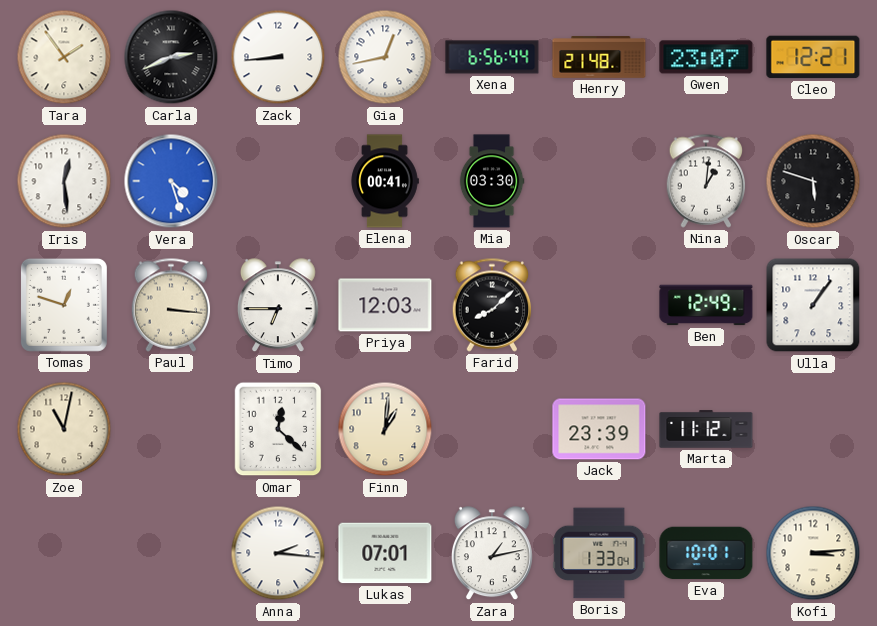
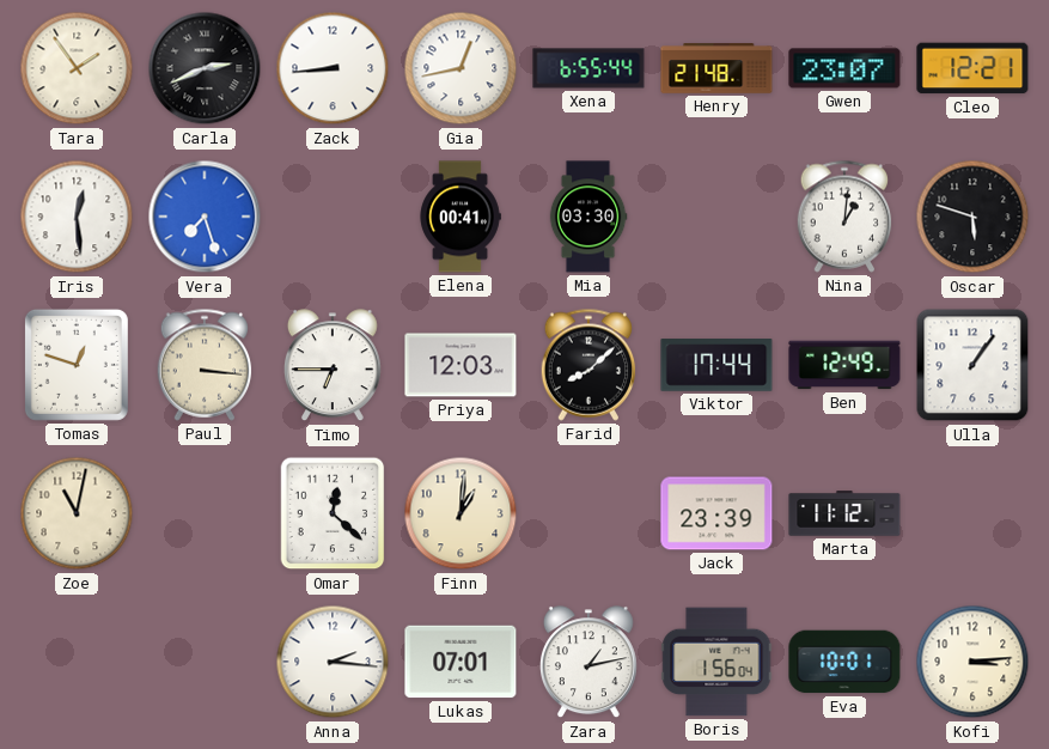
Xena: 6:56 -> 6:55 (588, 68)
Vera: 4:27 -> 7:27 (205, 217)
Viktor: none -> 17:44 (716, 365)
Boris: 1:33 -> 1:56 (716, 662)
